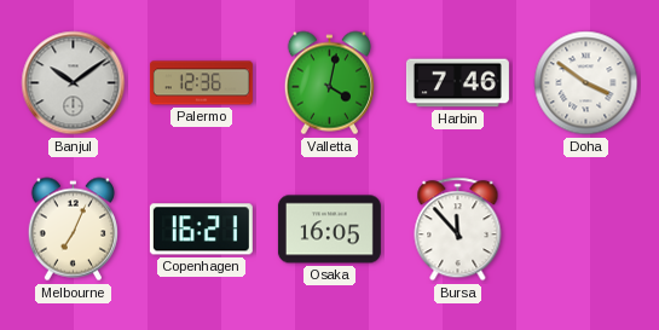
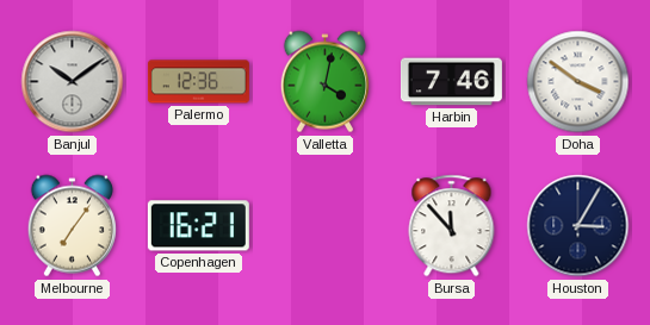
Melbourne: 7:04 -> 7:06 (72, 226)
Osaka: 16:05 -> none (329, 230)
Houston: none -> 3:05 (578, 226)
